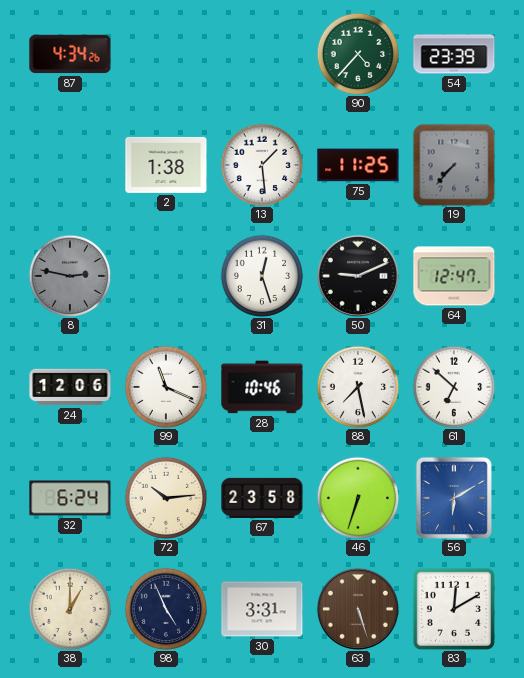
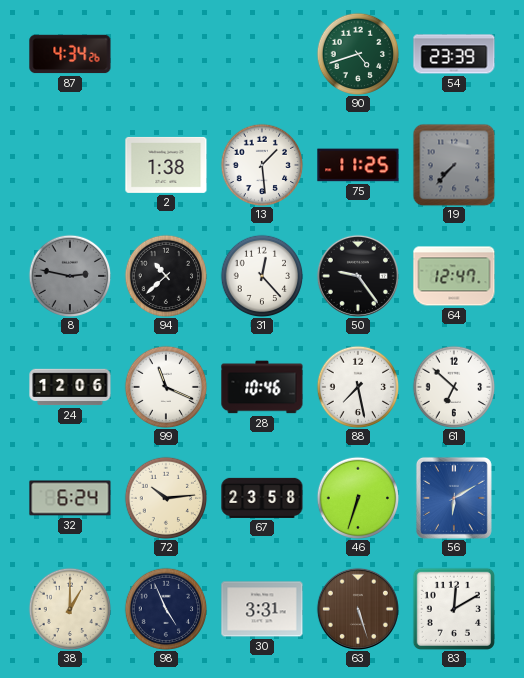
90: 4:37 -> 4:42 (358, 54)
94: none -> 10:38 (166, 276)
31: 12:27 -> 12:23 (262, 276)
50: 9:11 -> 9:24 (358, 276)
